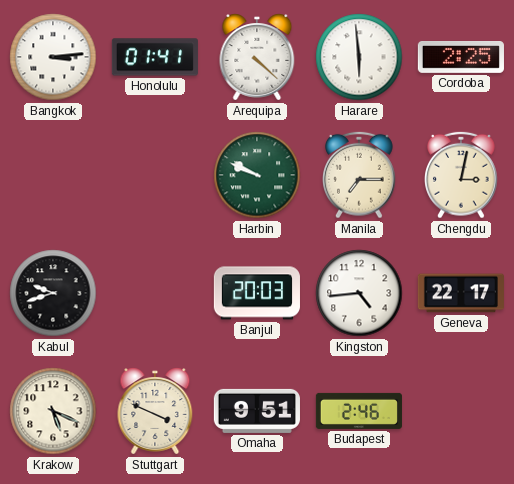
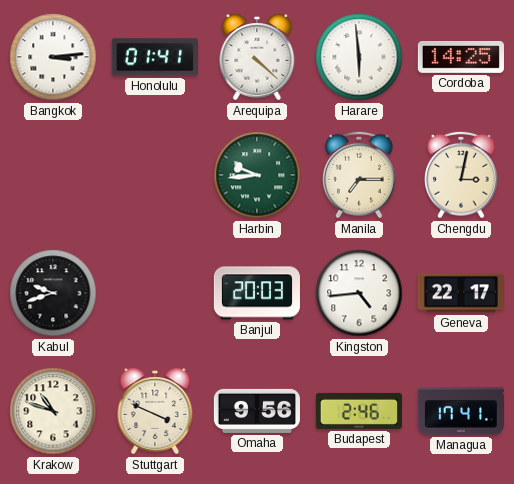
Cordoba: 2:25 -> 14:25 (461, 58)
Harbin: 9:49 -> 9:44 (257, 175)
Krakow: 5:19 -> 10:48 (53, 411)
Omaha: 9:51 -> 9:56 (257, 411)
Managua: none -> 17:41 (461, 411)
